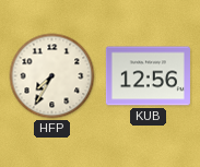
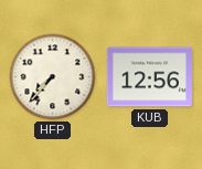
HFP: 7:35 -> 7:37 (53, 77)
